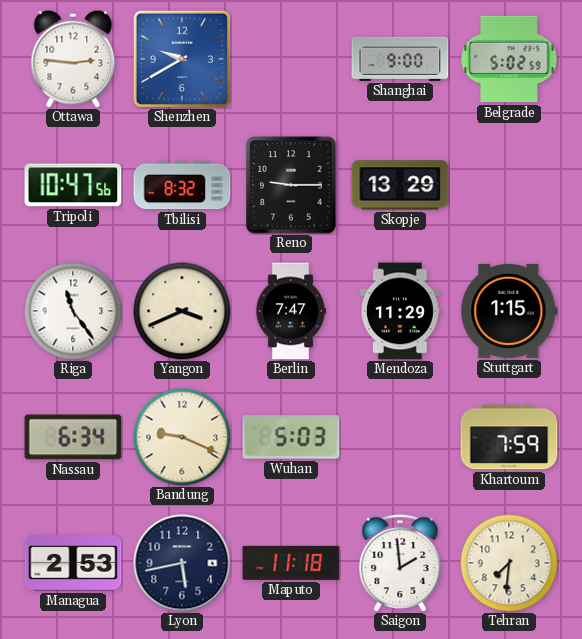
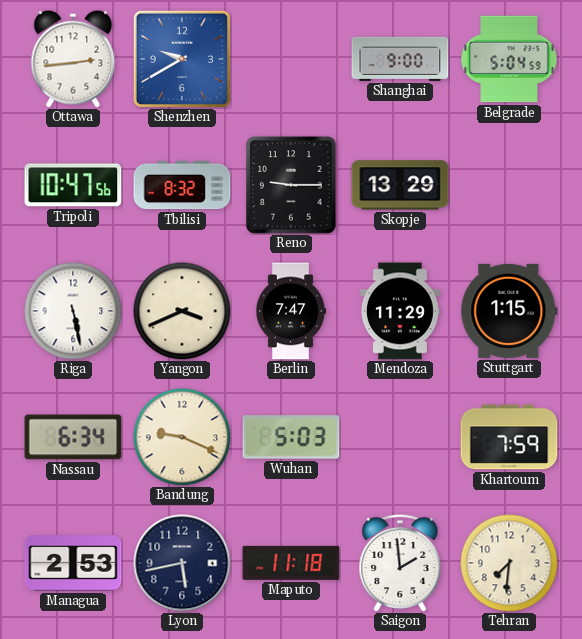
Ottawa: 2:46 -> 2:44 (73, 59)
Belgrade: 5:02 -> 5:04 (509, 59)
Riga: 11:24 -> 5:28 (73, 311)
